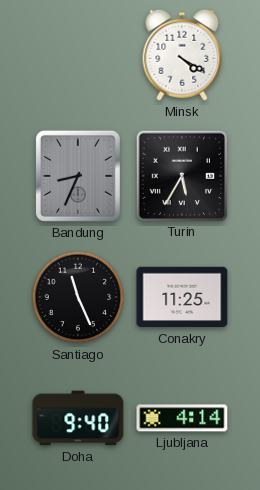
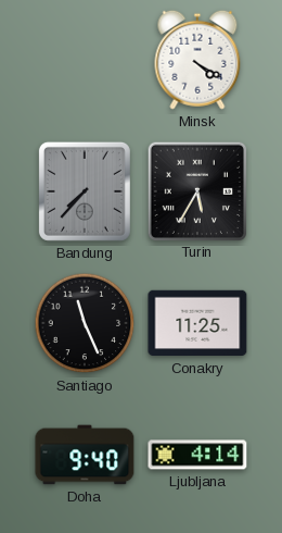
Bandung: 8:34 -> 7:37 (85, 191)
